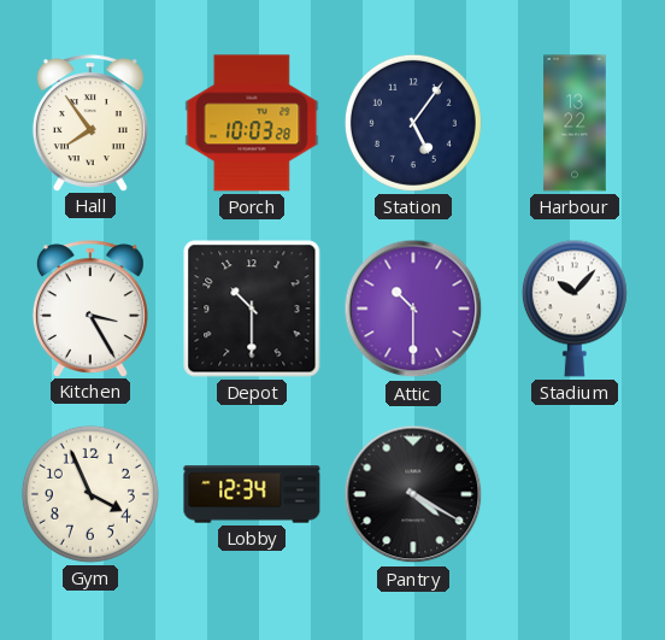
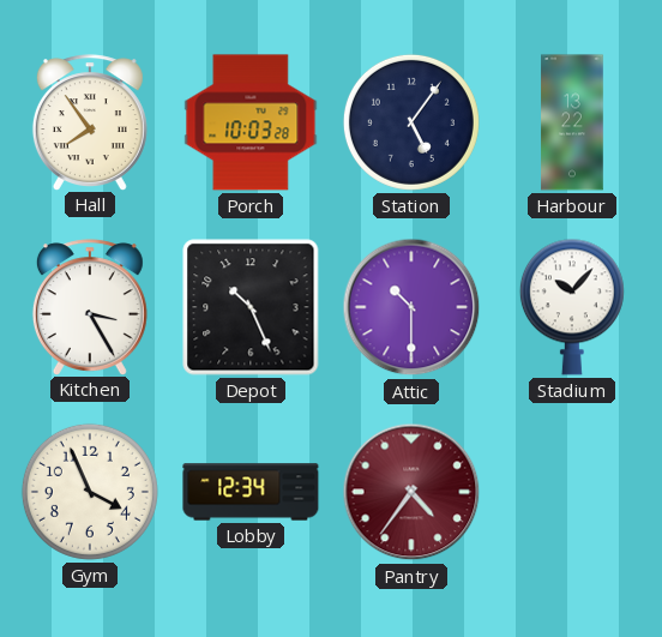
Depot: 10:30 -> 10:26 (251, 307)
Pantry: 4:20 -> 4:36 (411, 492)
Pantry dial: black -> burgundy (411, 492)
